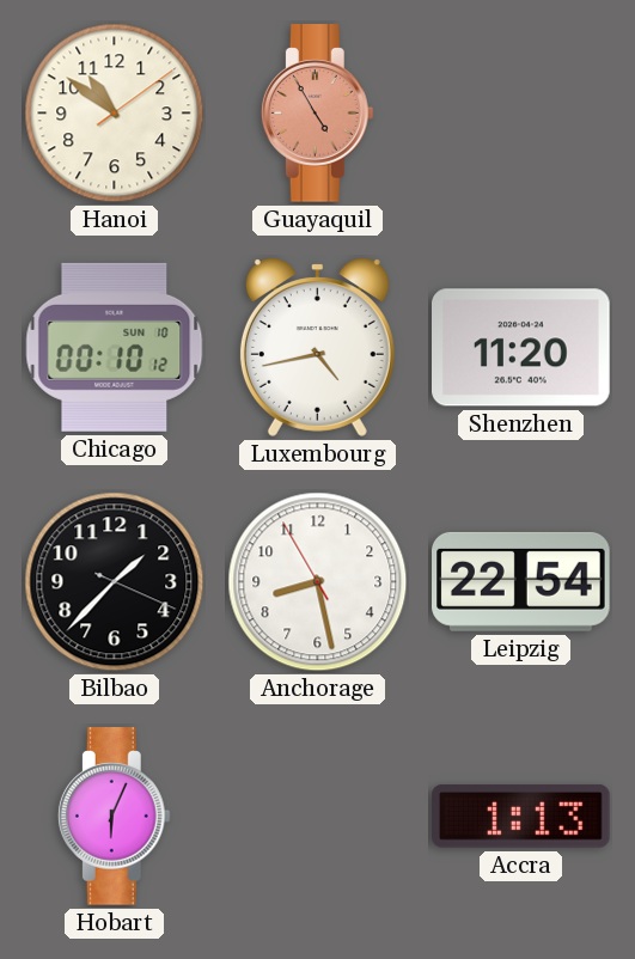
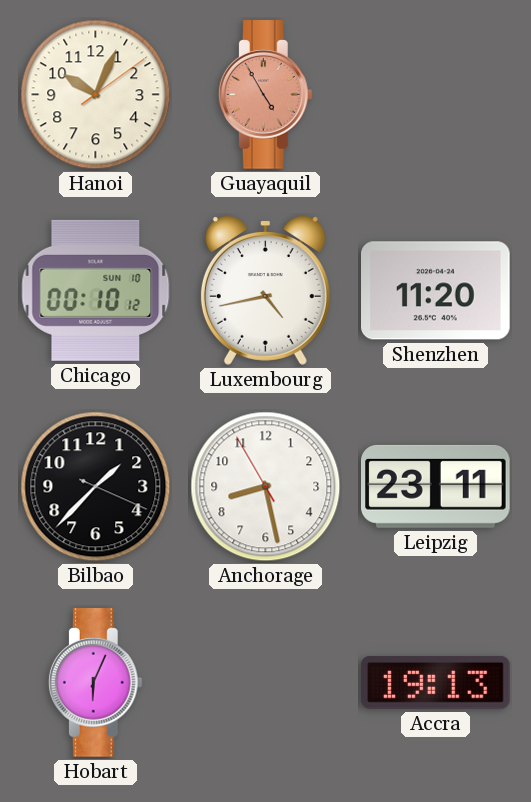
Hanoi: 10:51 -> 10:04 (96, 95)
Leipzig: 22:54 -> 23:11 (436, 486)
Accra: 1:13 -> 19:13 (436, 683)
